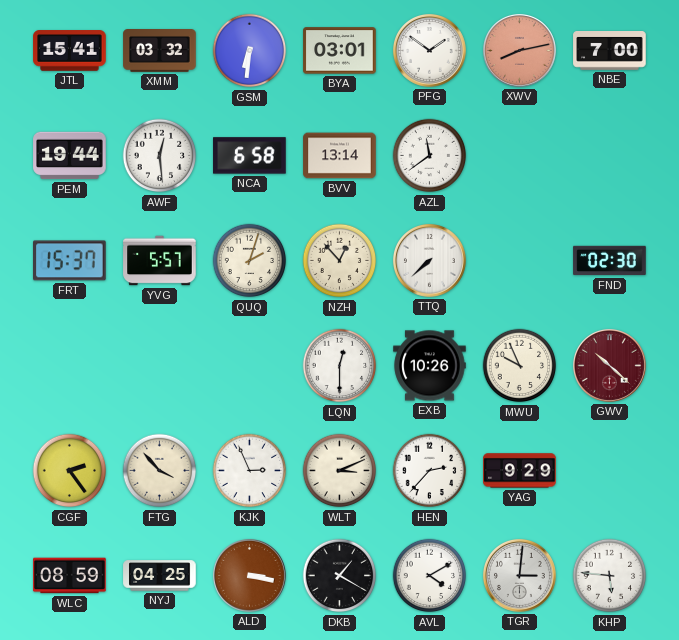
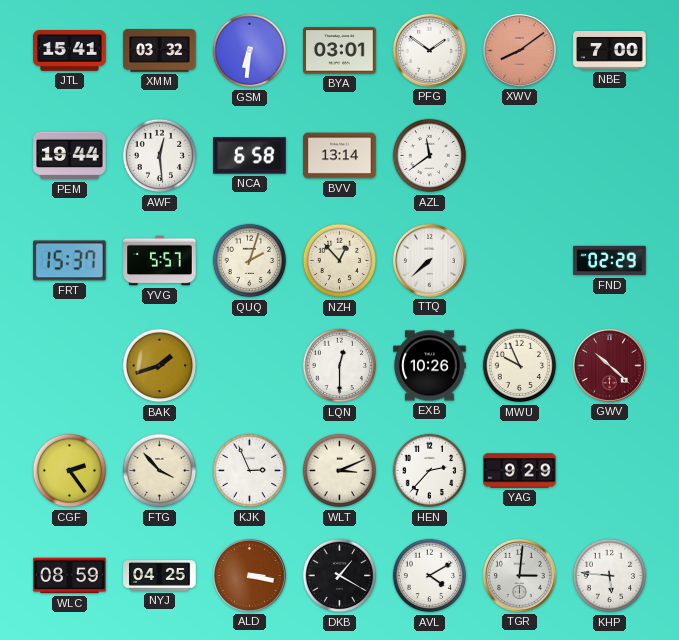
XWV: 8:13 -> 8:09 (519, 50)
FND: 02:30 -> 02:29 (610, 261)
BAK: none -> 1:42 (160, 366)
